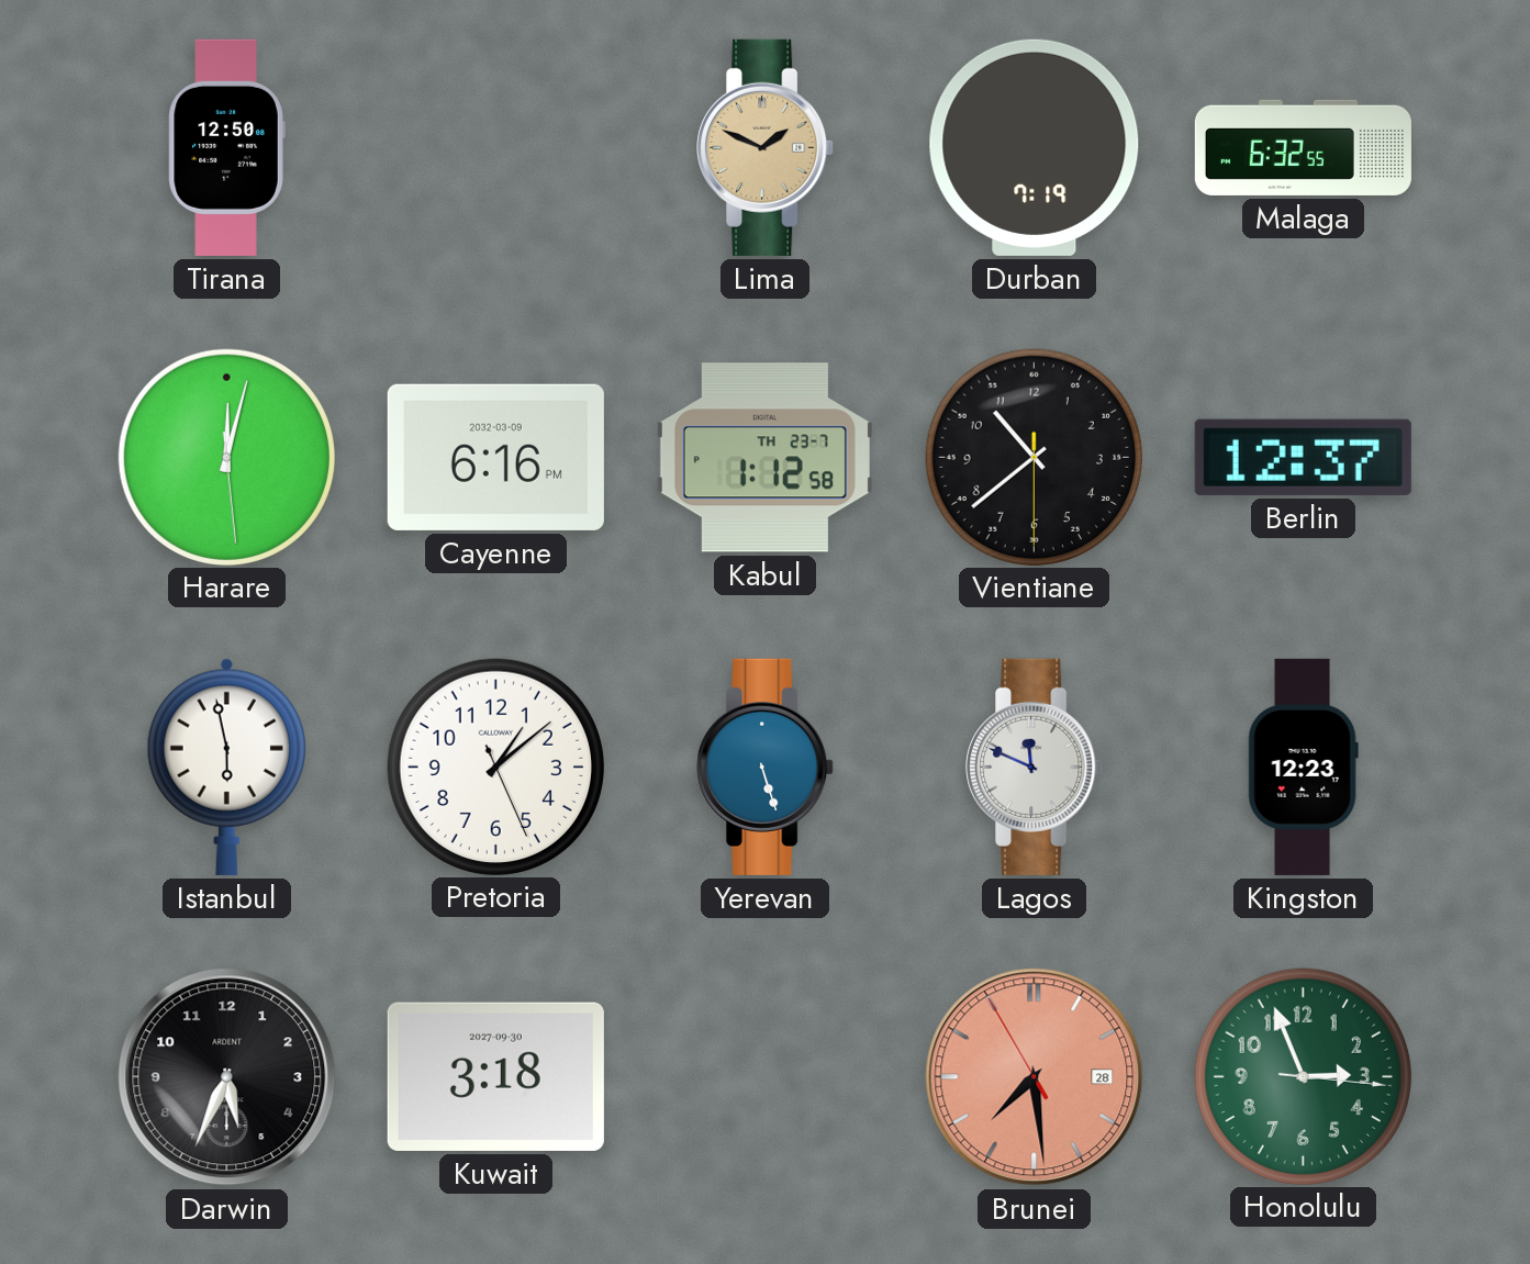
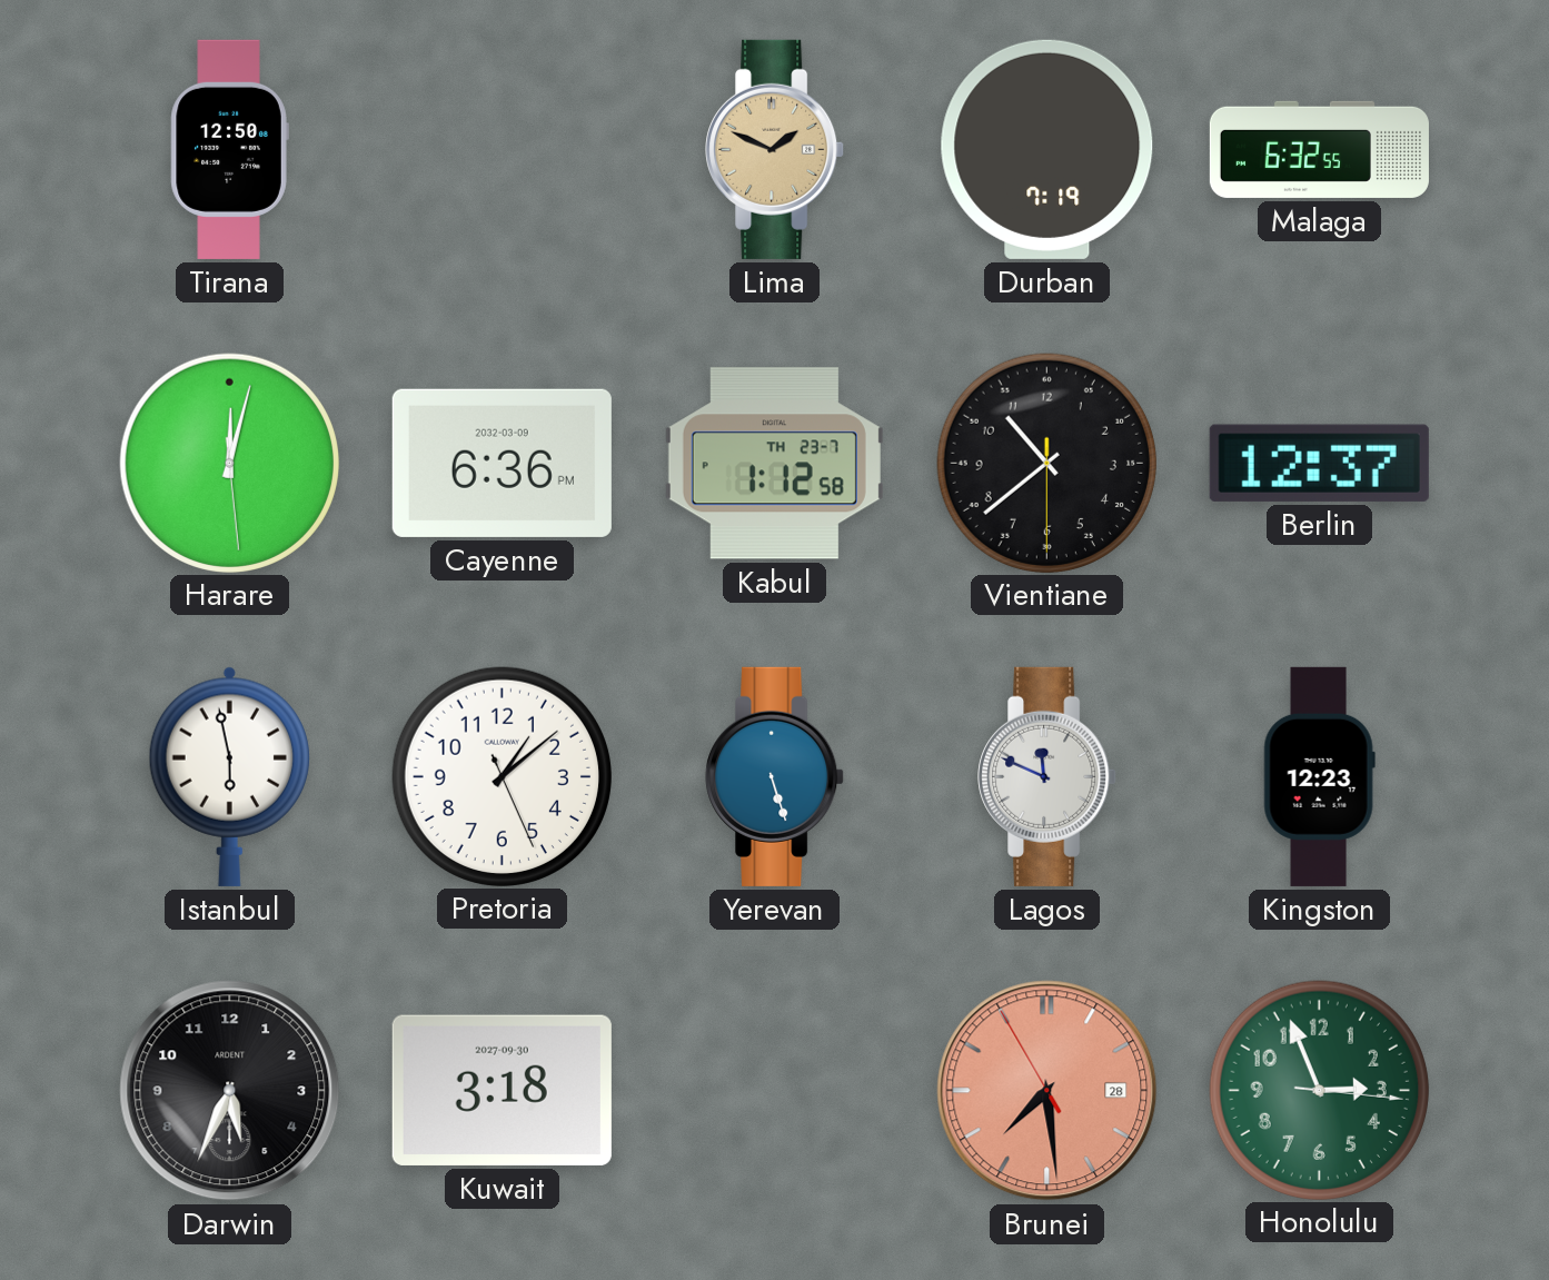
Cayenne: 6:16 -> 6:36 (502, 463)
